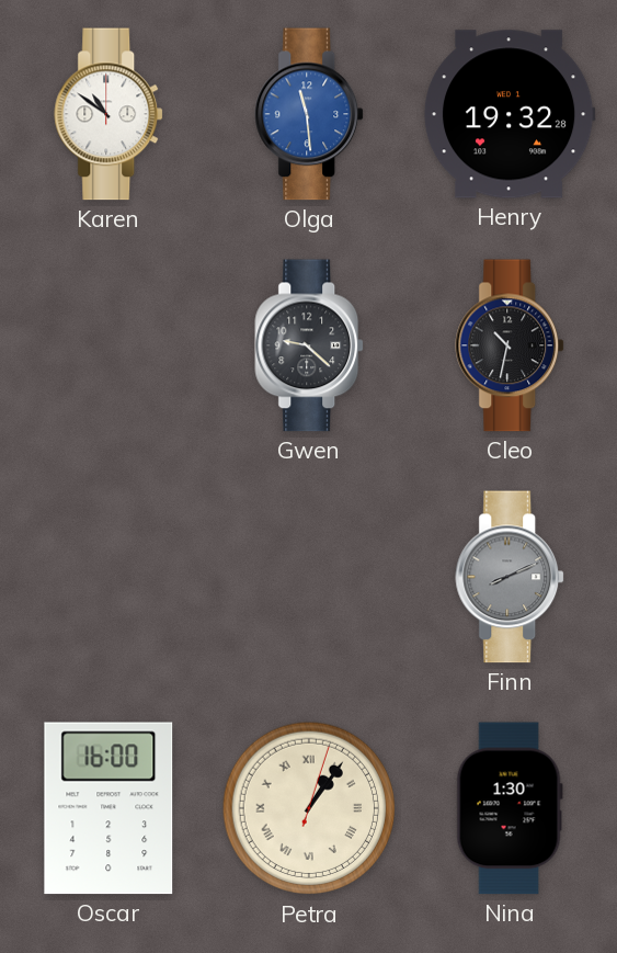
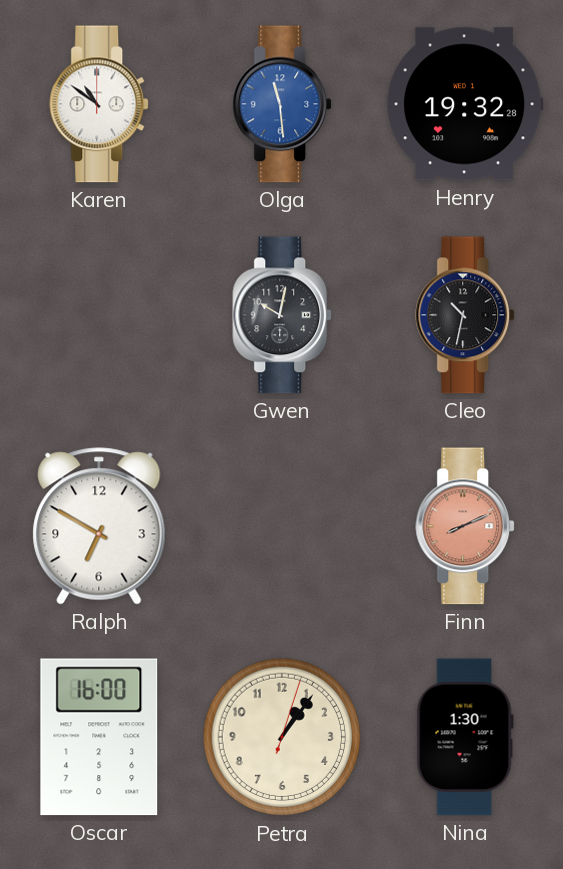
Gwen: 9:22 -> 10:02 (283, 315)
Ralph: none -> 6:50 (99, 526)
Finn dial: grey -> salmon (466, 526)
Petra numerals: Roman -> Arabic (282, 737)
